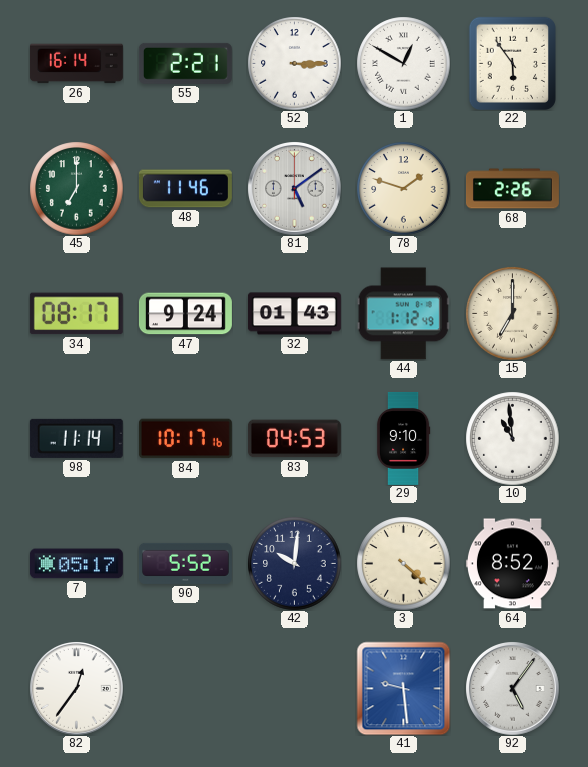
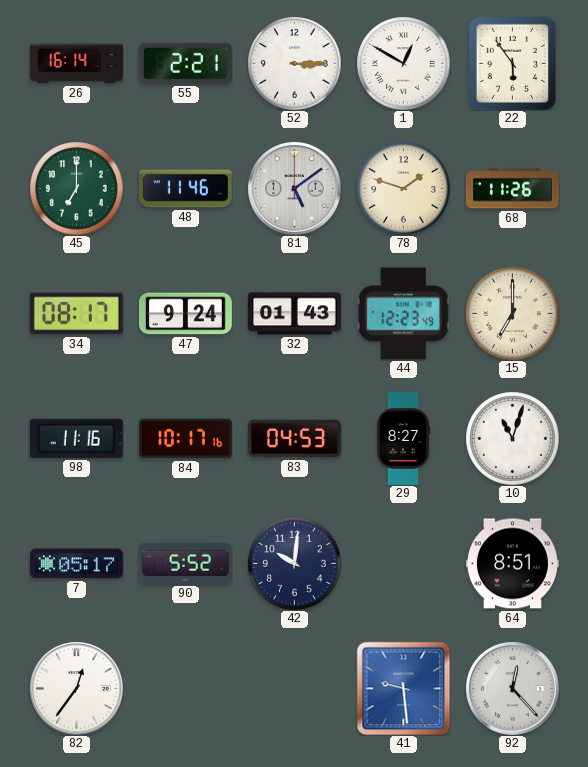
68: 2:26 -> 11:26 (512, 189)
44: 1:12 -> 12:23 (403, 314)
98: 11:14 -> 11:16 (76, 438)
29: 9:10 -> 8:27 (403, 438)
10: 10:59 -> 11:03 (512, 438)
3: 4:22 -> none (403, 563)
64: 8:52 -> 8:51 (512, 564)
92: 5:06 -> 12:23 (513, 689)
